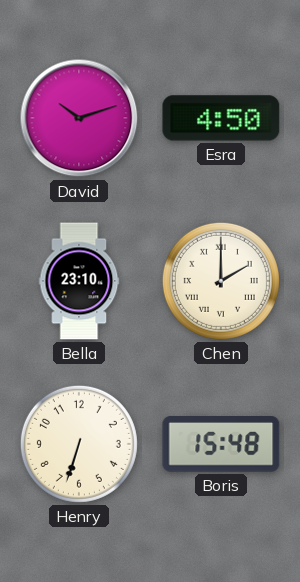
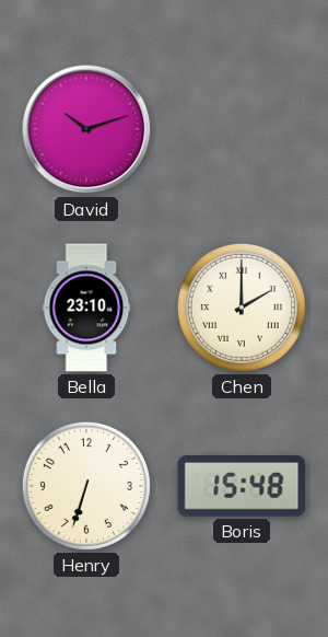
Esra: 4:50 -> none (221, 118)
